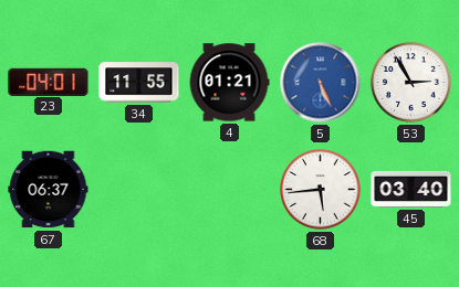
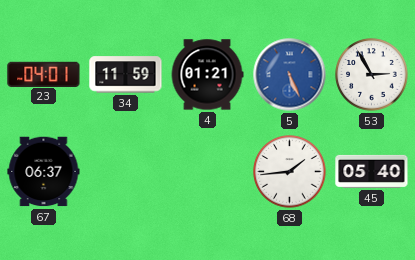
34: 11:55 -> 11:59 (126, 75)
68: 5:44 -> 1:44 (290, 172)
45: 03:40 -> 05:40 (372, 171)
